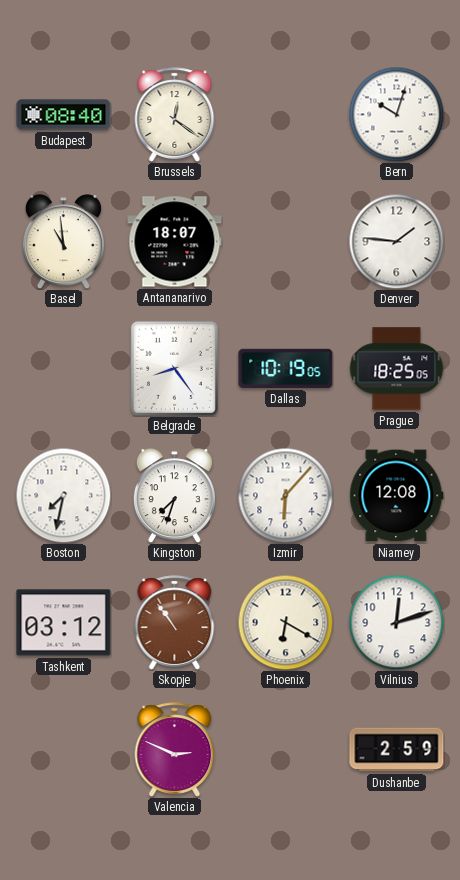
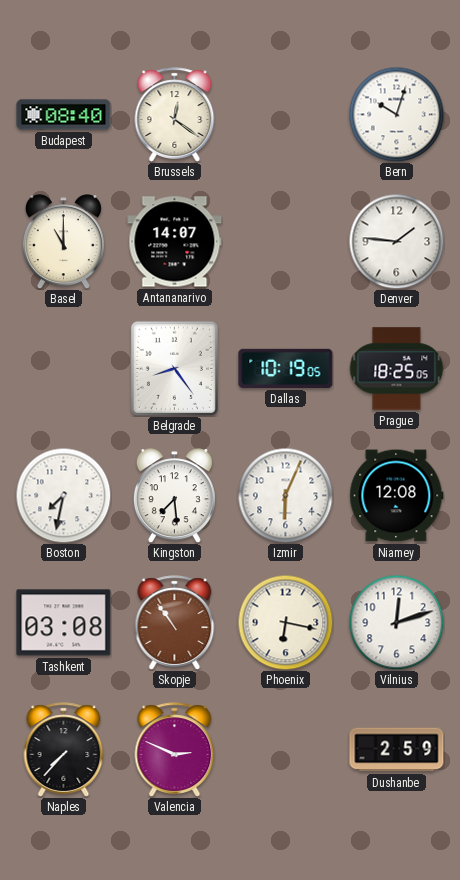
Basel: 10:59 -> 11:00 (63, 242)
Antananarivo: 18:07 -> 14:07 (175, 242)
Kingston: 7:33 -> 7:29 (174, 496)
Izmir: 6:07 -> 6:04 (285, 495)
Tashkent: 03:12 -> 03:08 (64, 623)
Phoenix: 6:20 -> 6:17 (285, 622)
Naples: none -> 7:37 (64, 750)
